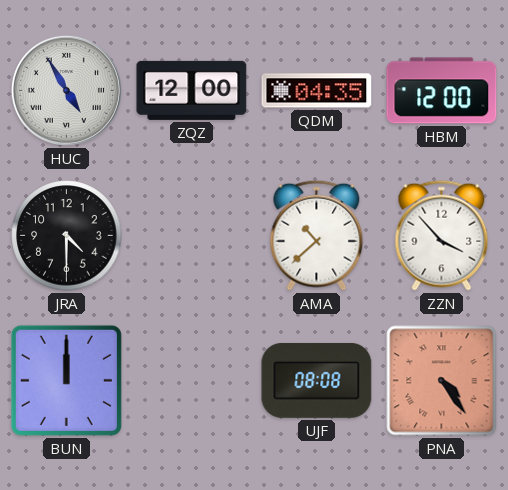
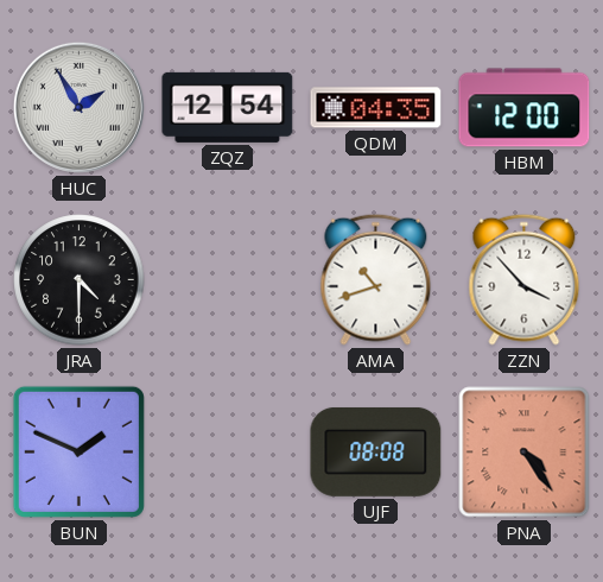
HUC: 4:55 -> 1:55 (78, 107)
ZQZ: 12:00 -> 12:54 (228, 107)
AMA: 10:38 -> 10:42 (376, 279)
BUN: 12:00 -> 1:49 (78, 451)
